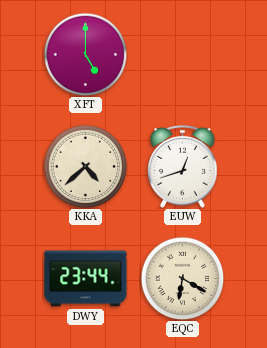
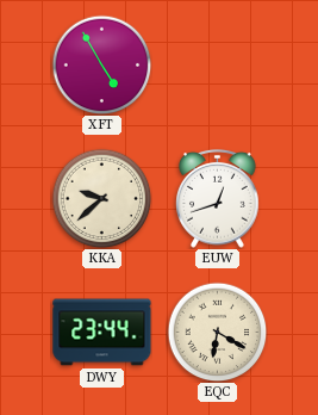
XFT: 5:00 -> 4:55 (101, 64)
KKA: 4:38 -> 9:38 (101, 198)
